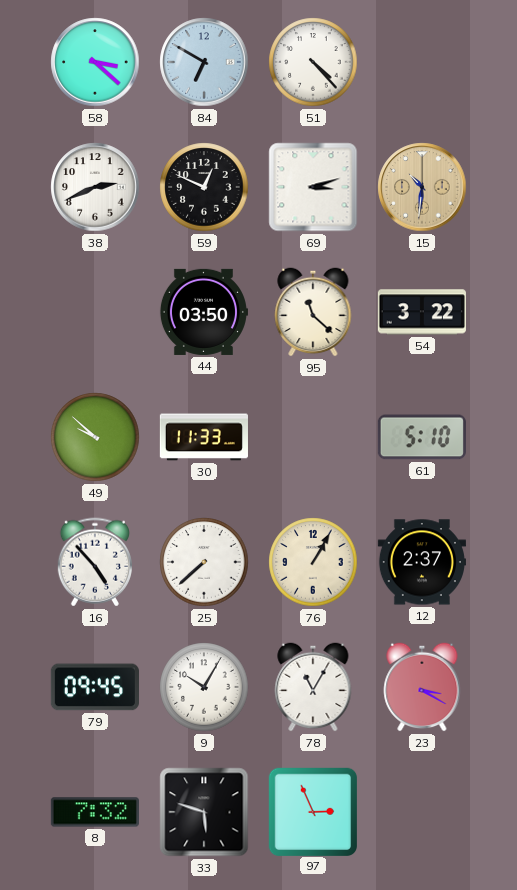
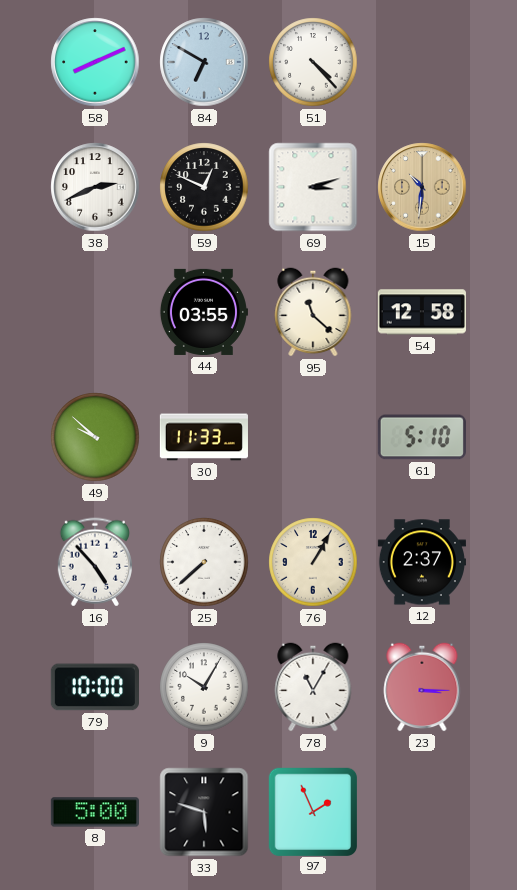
58: 3:22 -> 8:11 (95, 62)
44: 03:50 -> 03:55 (203, 312)
54: 3:22 -> 12:58 (422, 312)
79: 09:45 -> 10:00 (95, 687)
23: 3:20 -> 3:15 (422, 687)
8: 7:32 -> 5:00 (95, 812)
97: 2:56 -> 1:56 (312, 811)
